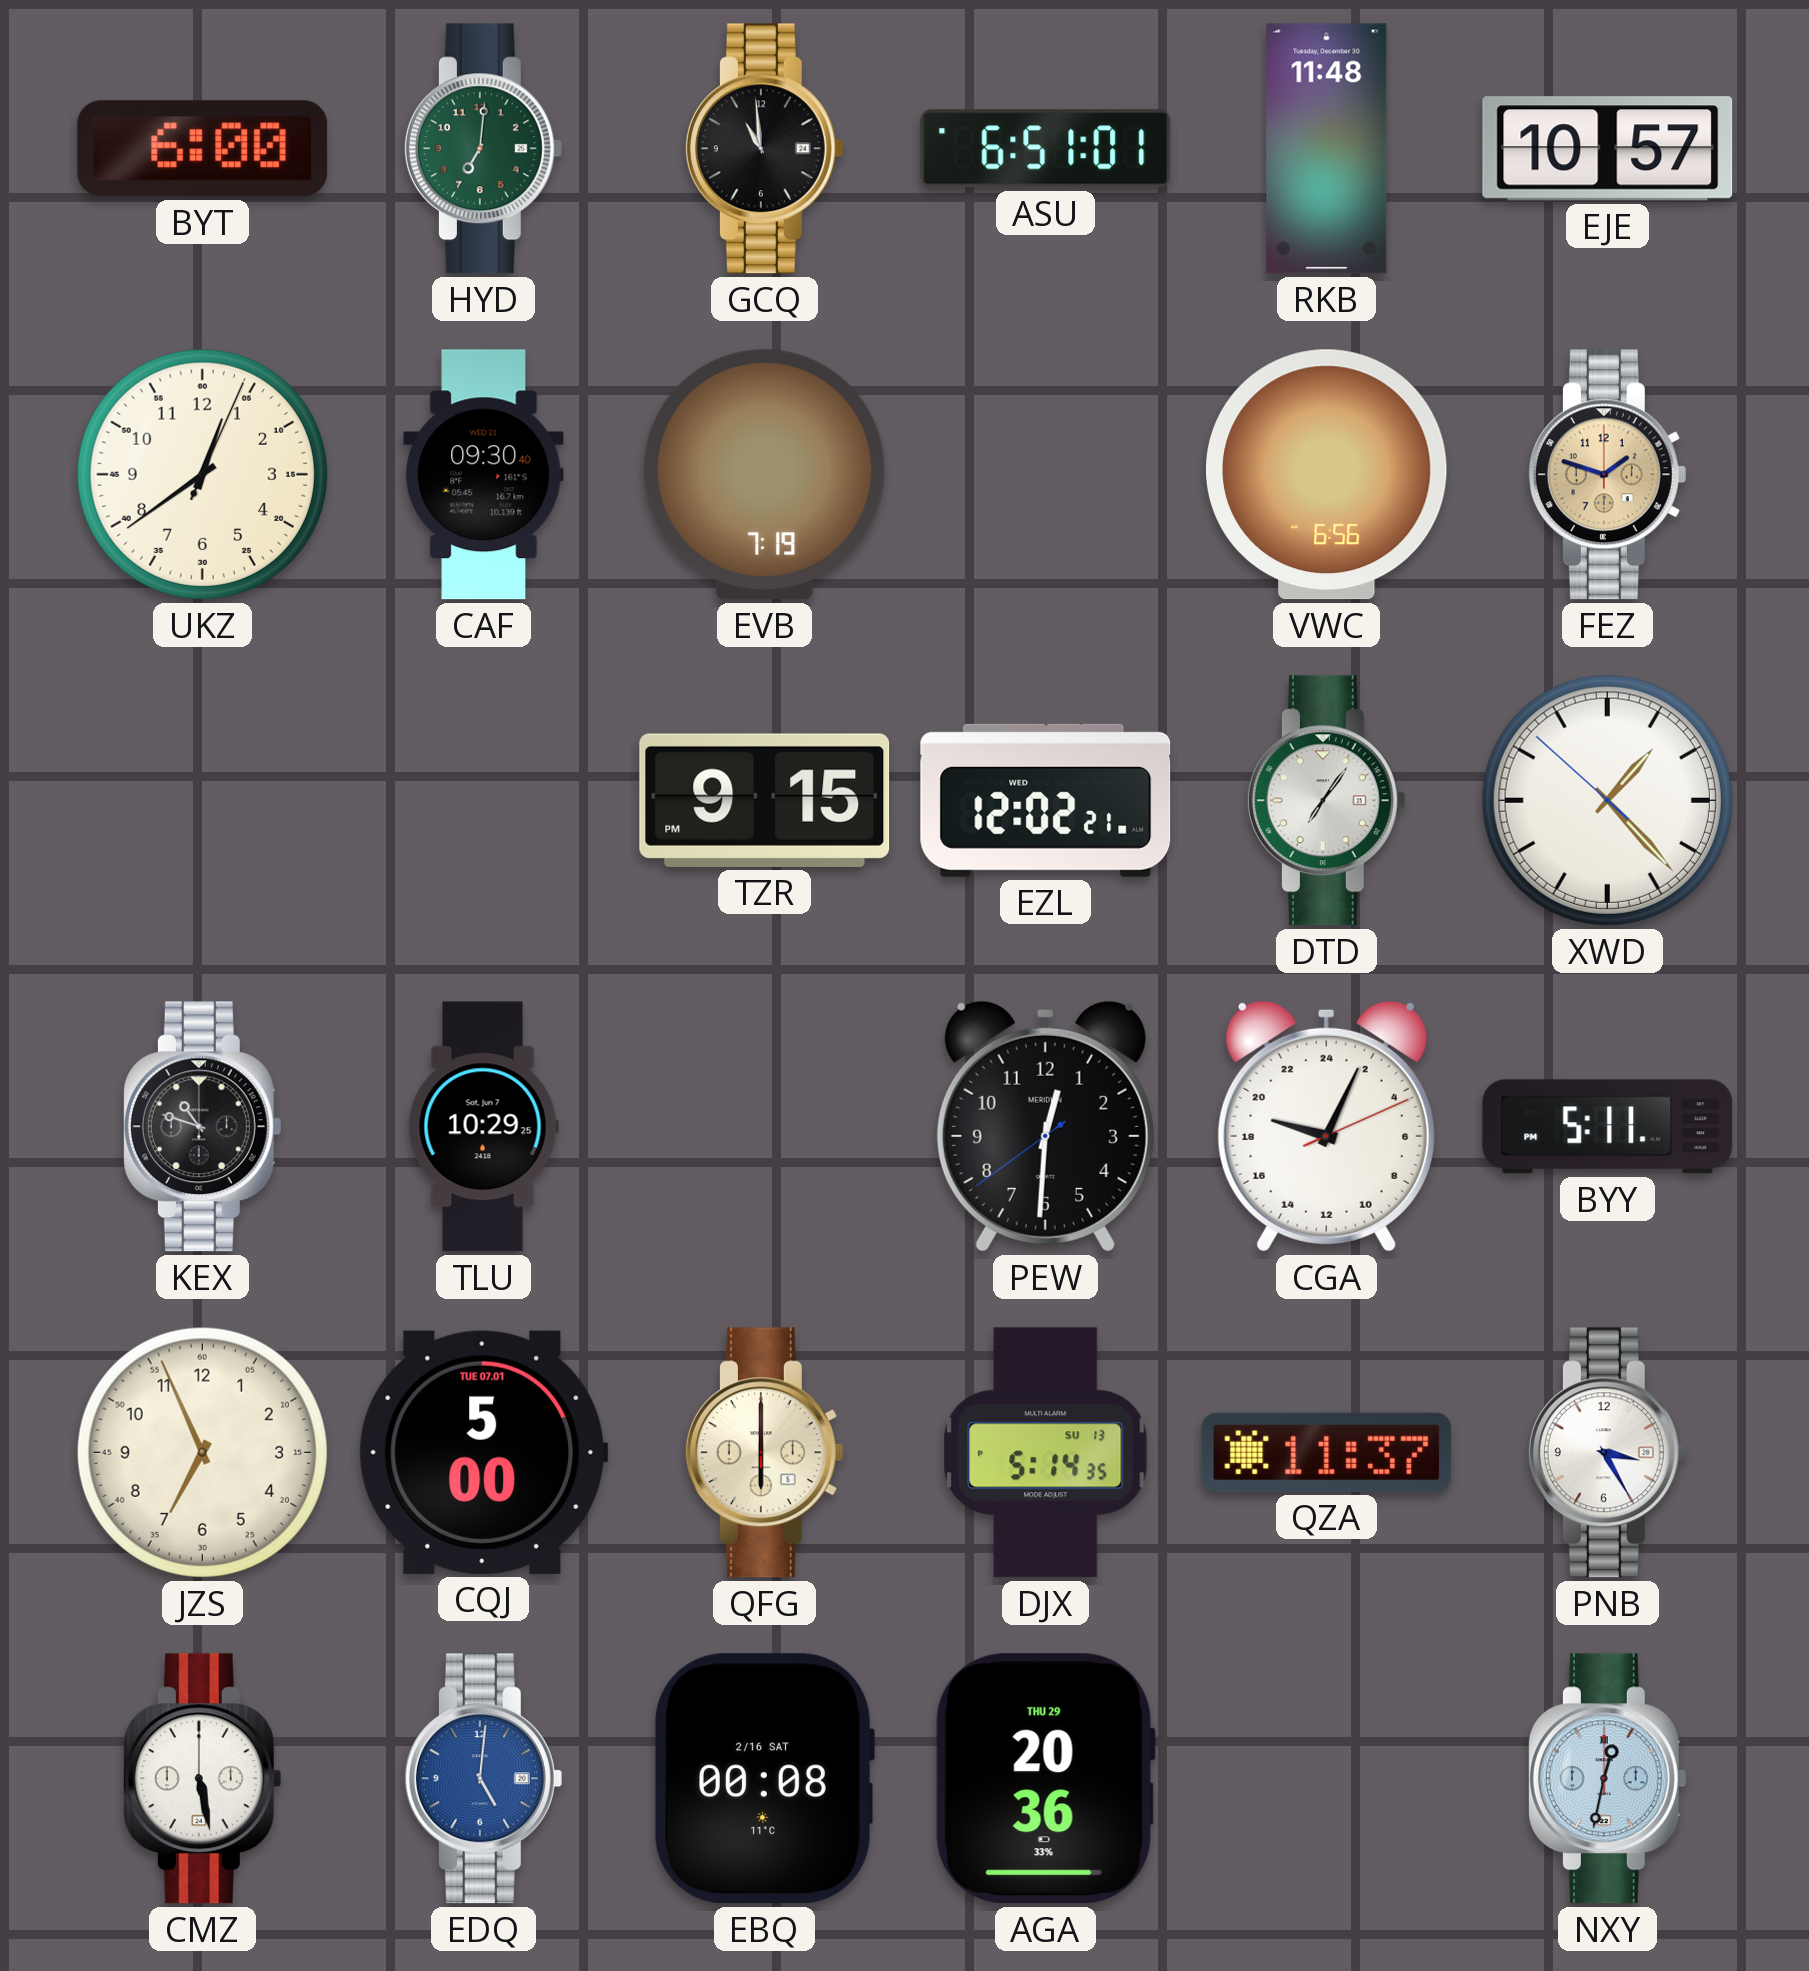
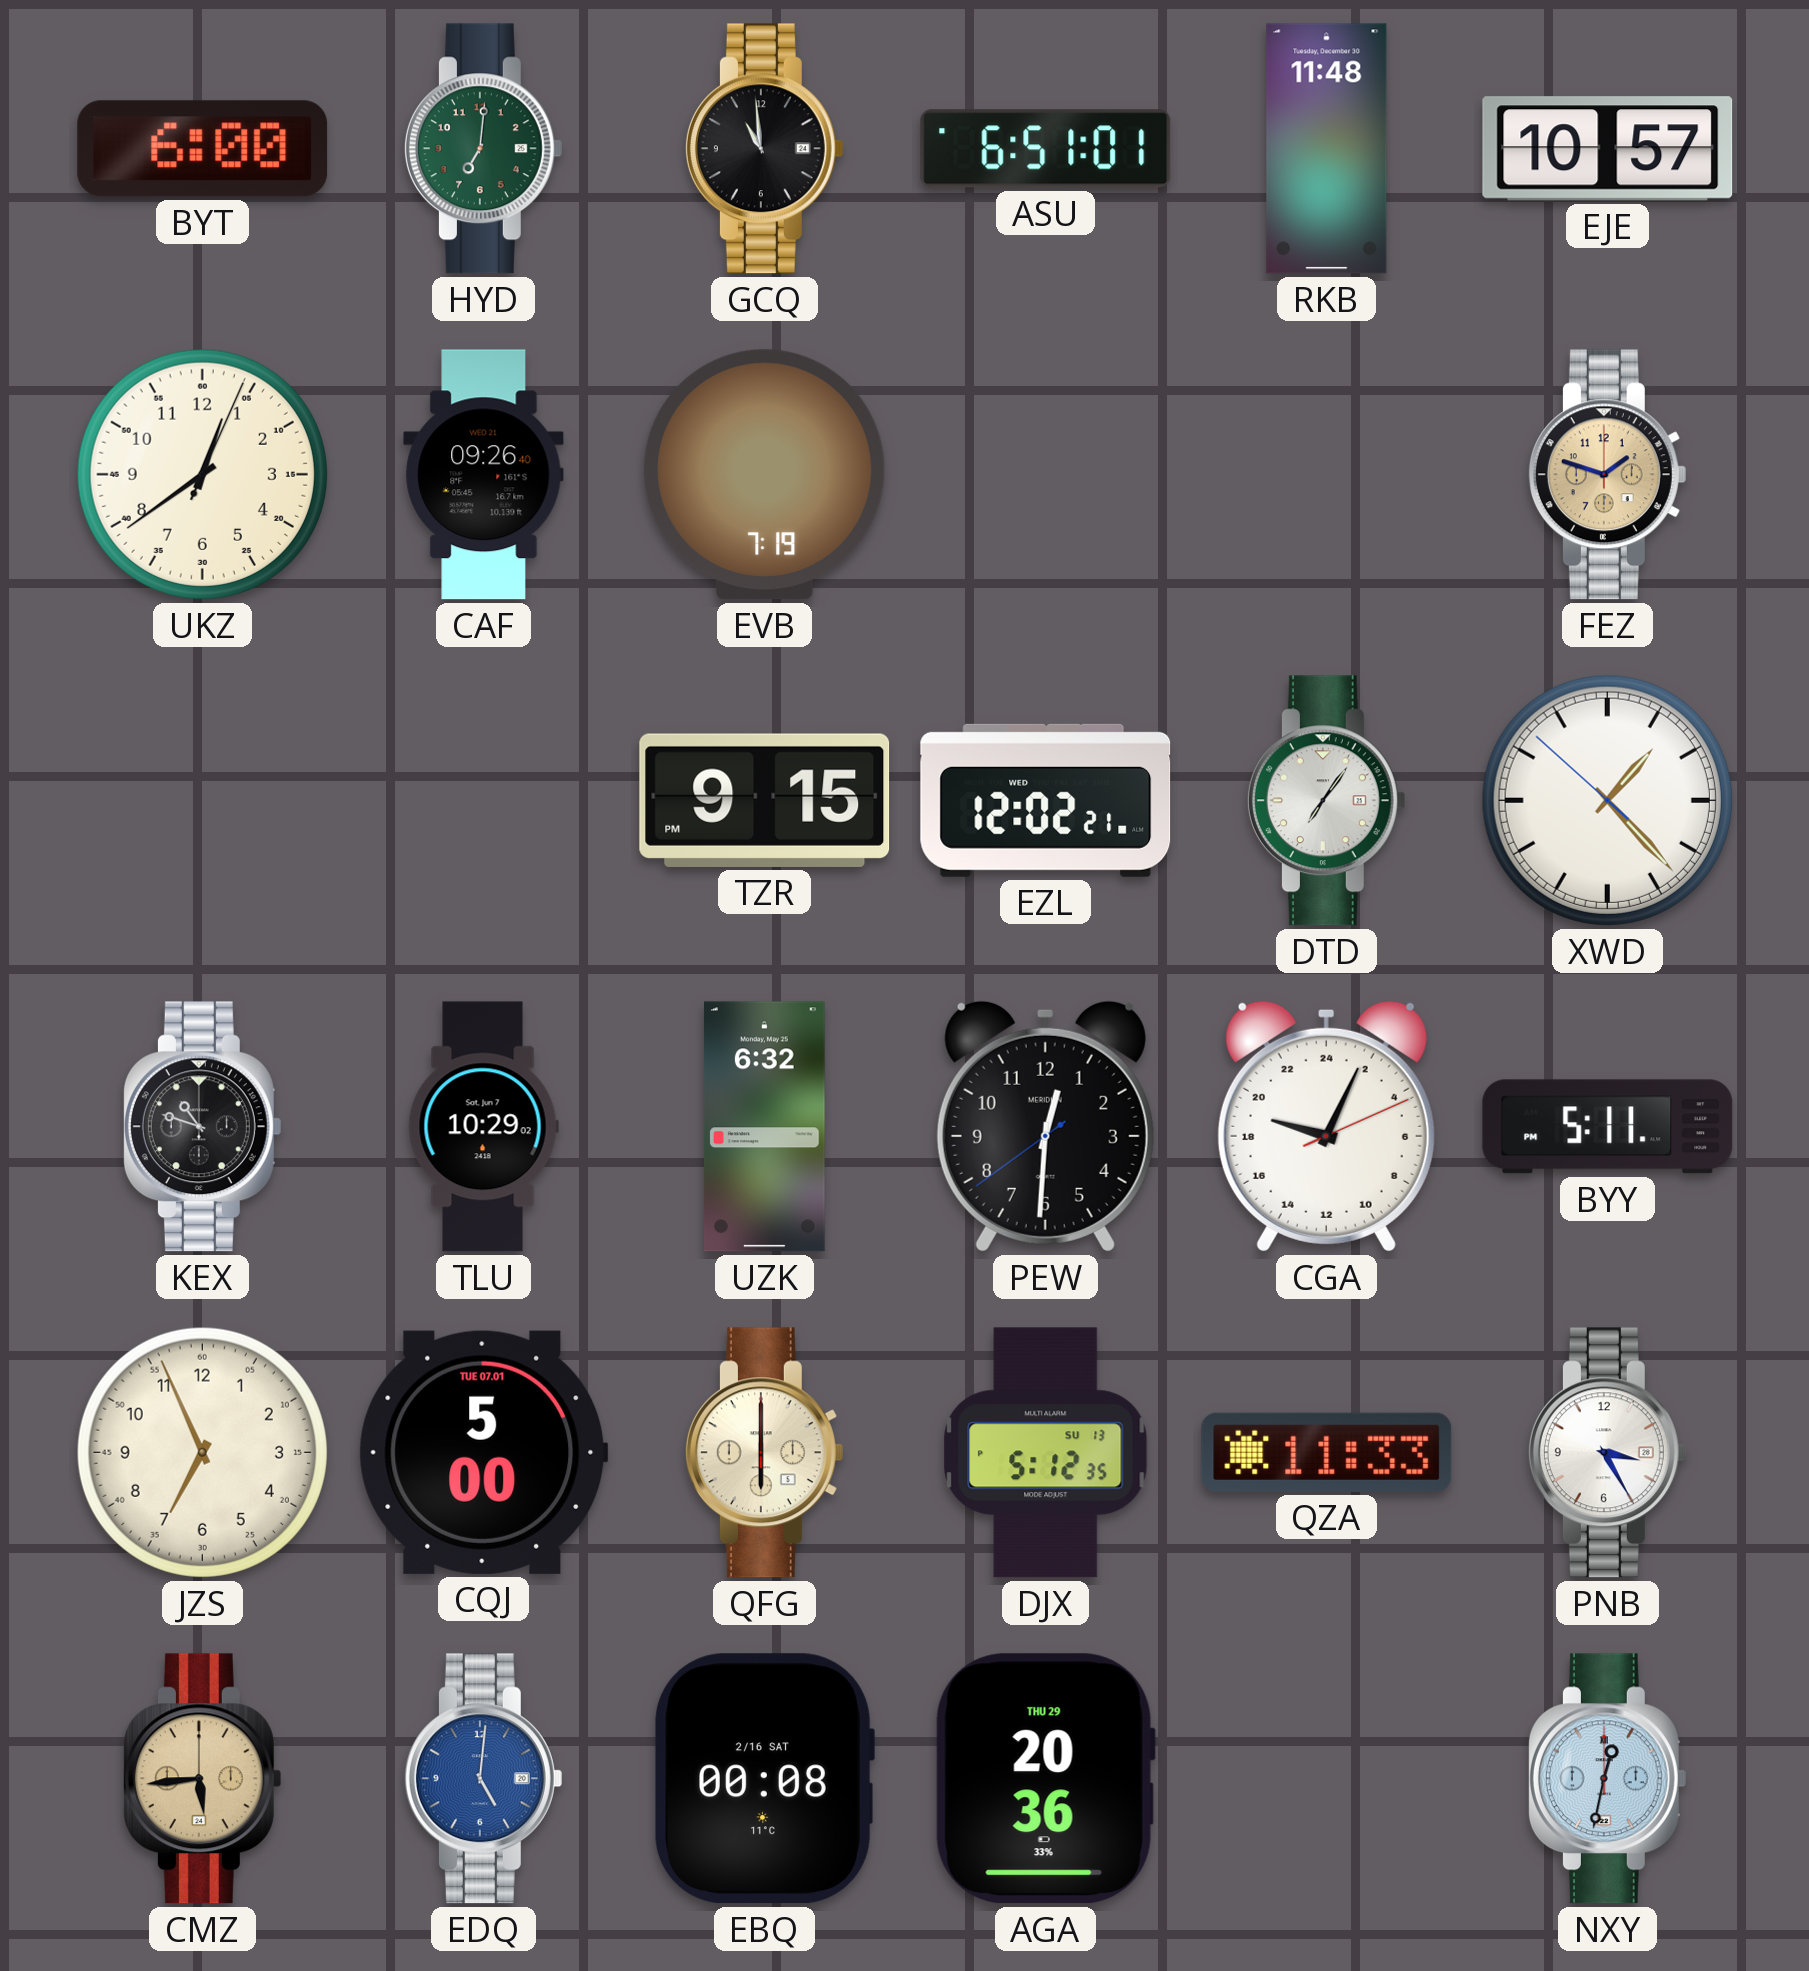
CAF: 09:30 -> 09:26 (484, 475)
VWC: 6:56 -> none (1326, 475)
TLU: 10:29:25 -> 10:29:02 (483, 1127)
UZK: none -> 6:32 (764, 1127)
DJX: 5:14 -> 5:12 (1046, 1453)
QZA: 11:37 -> 11:33 (1327, 1452)
CMZ: 5:28 -> 5:44 (202, 1779)
CMZ dial: white -> champagne (202, 1779)
